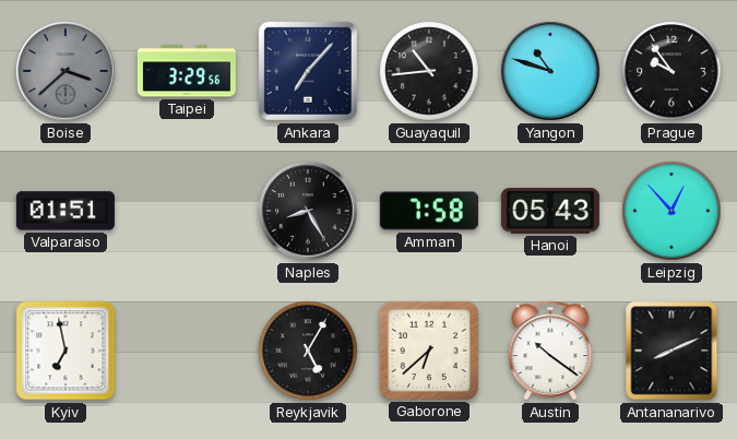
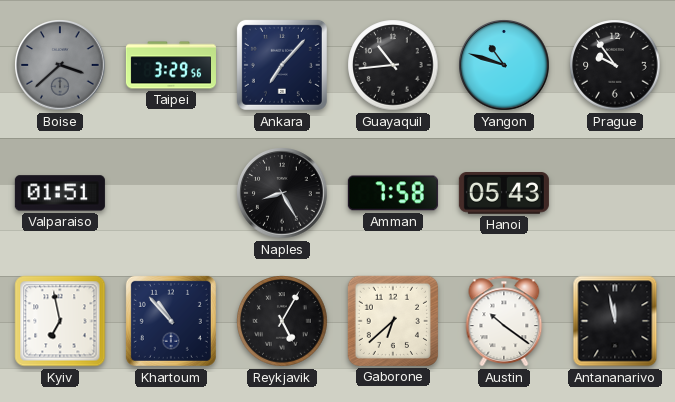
Leipzig: 12:53 -> none (671, 211)
Khartoum: none -> 10:53 (171, 321)
Antananarivo: 8:11 -> 11:58 (615, 321)
